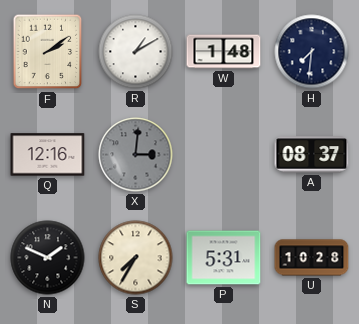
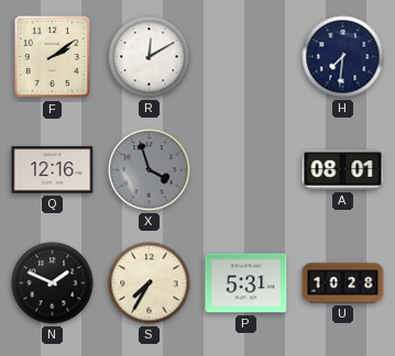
R: 1:10 -> 12:10 (150, 57)
W: 1:48 -> none (224, 52)
X: 3:01 -> 3:57 (150, 170)
A: 08:37 -> 08:01 (343, 170)
